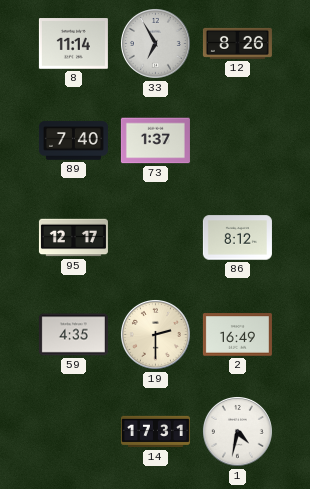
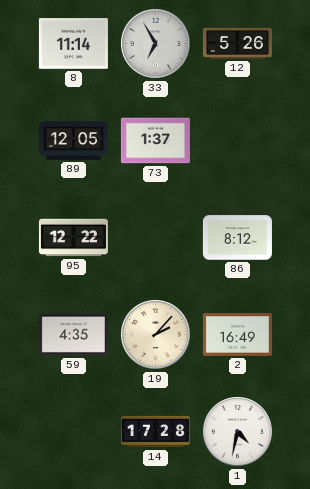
12: 8:26 -> 5:26 (237, 43)
89: 7:40 -> 12:05 (73, 141)
95: 12:17 -> 12:22 (73, 238)
19: 2:30 -> 2:07 (156, 335)
14: 17:31 -> 17:28 (155, 432)
